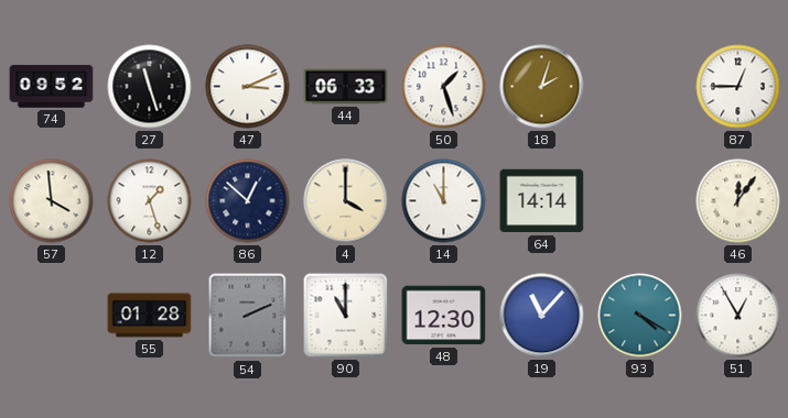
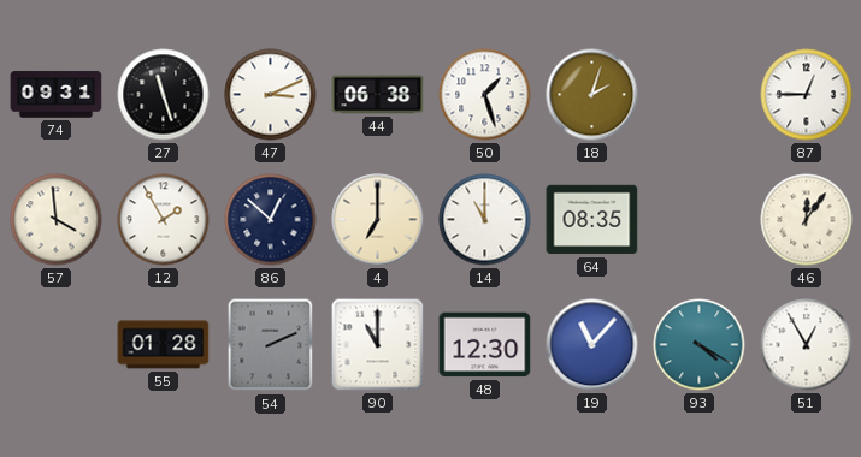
74: 09:52 -> 09:31 (57, 95)
44: 06:33 -> 06:38 (378, 95)
12: 1:27 -> 1:55 (164, 220)
4: 4:00 -> 7:00 (378, 220)
64: 14:14 -> 08:35 (592, 220)
